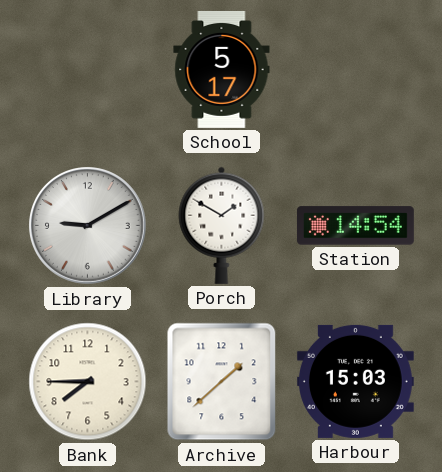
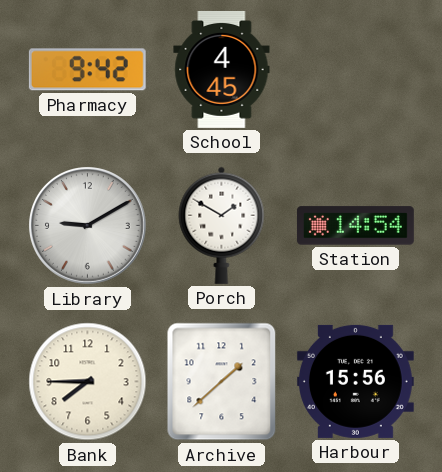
Pharmacy: none -> 9:42 (87, 70)
School: 5:17 -> 4:45 (222, 69)
Harbour: 15:03 -> 15:56 (355, 381)
